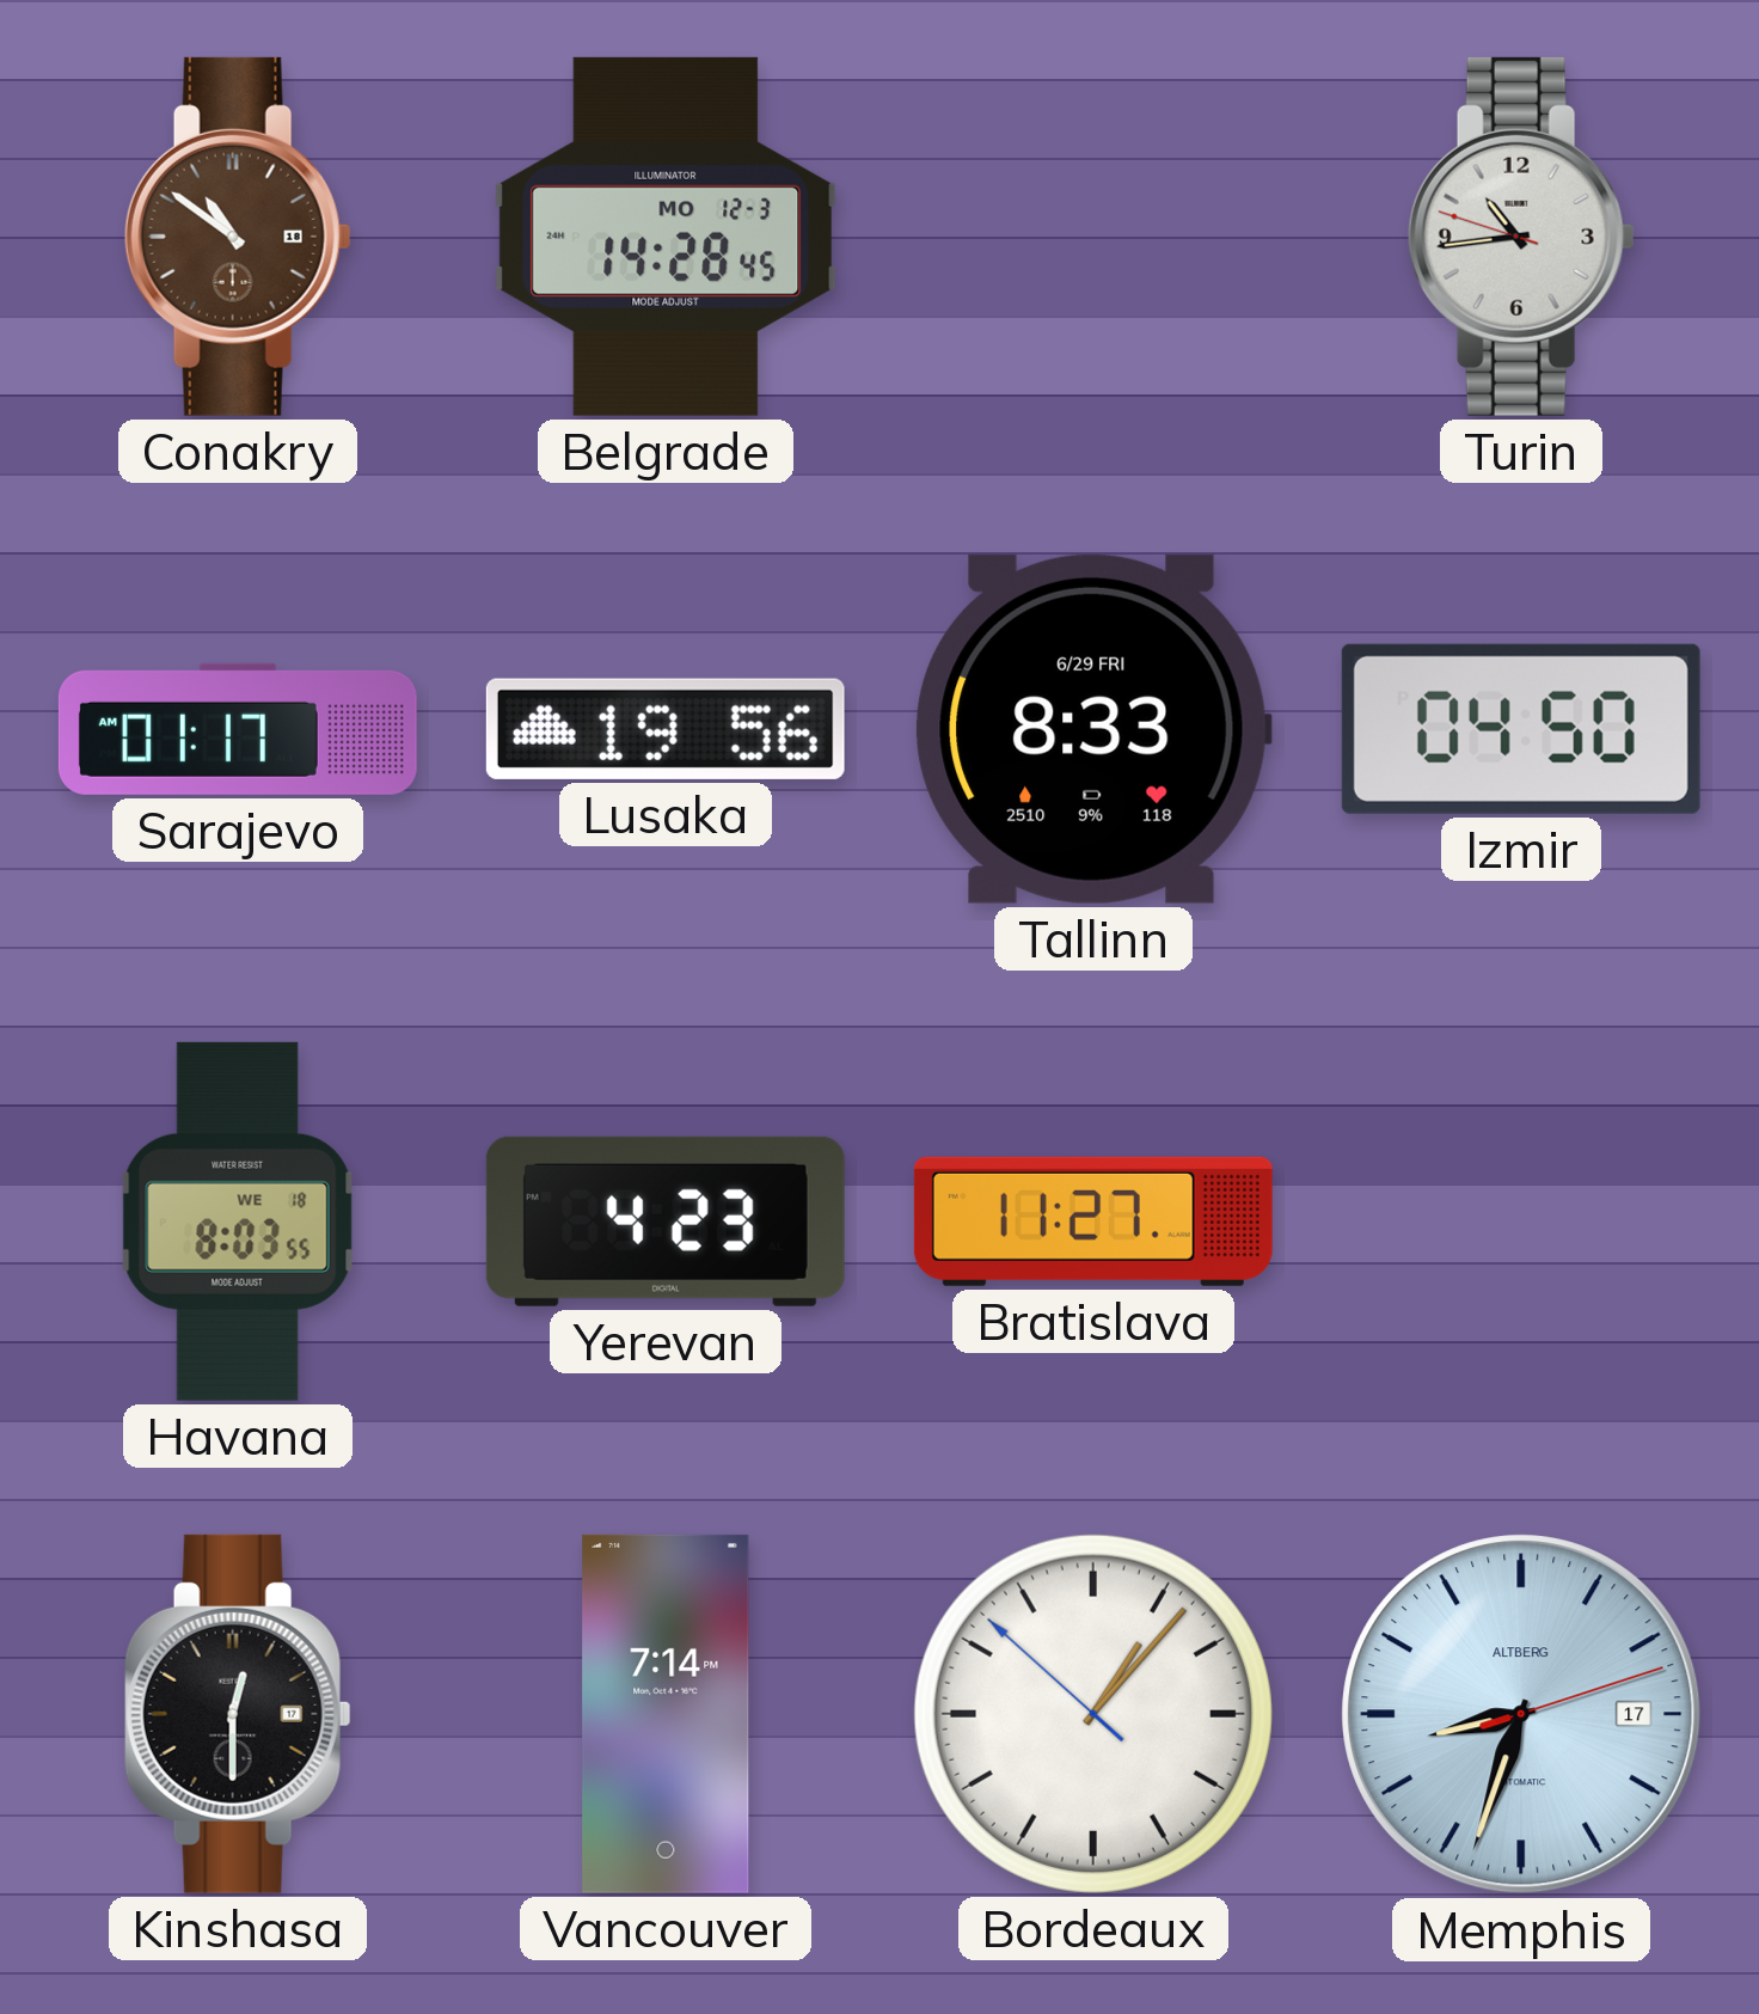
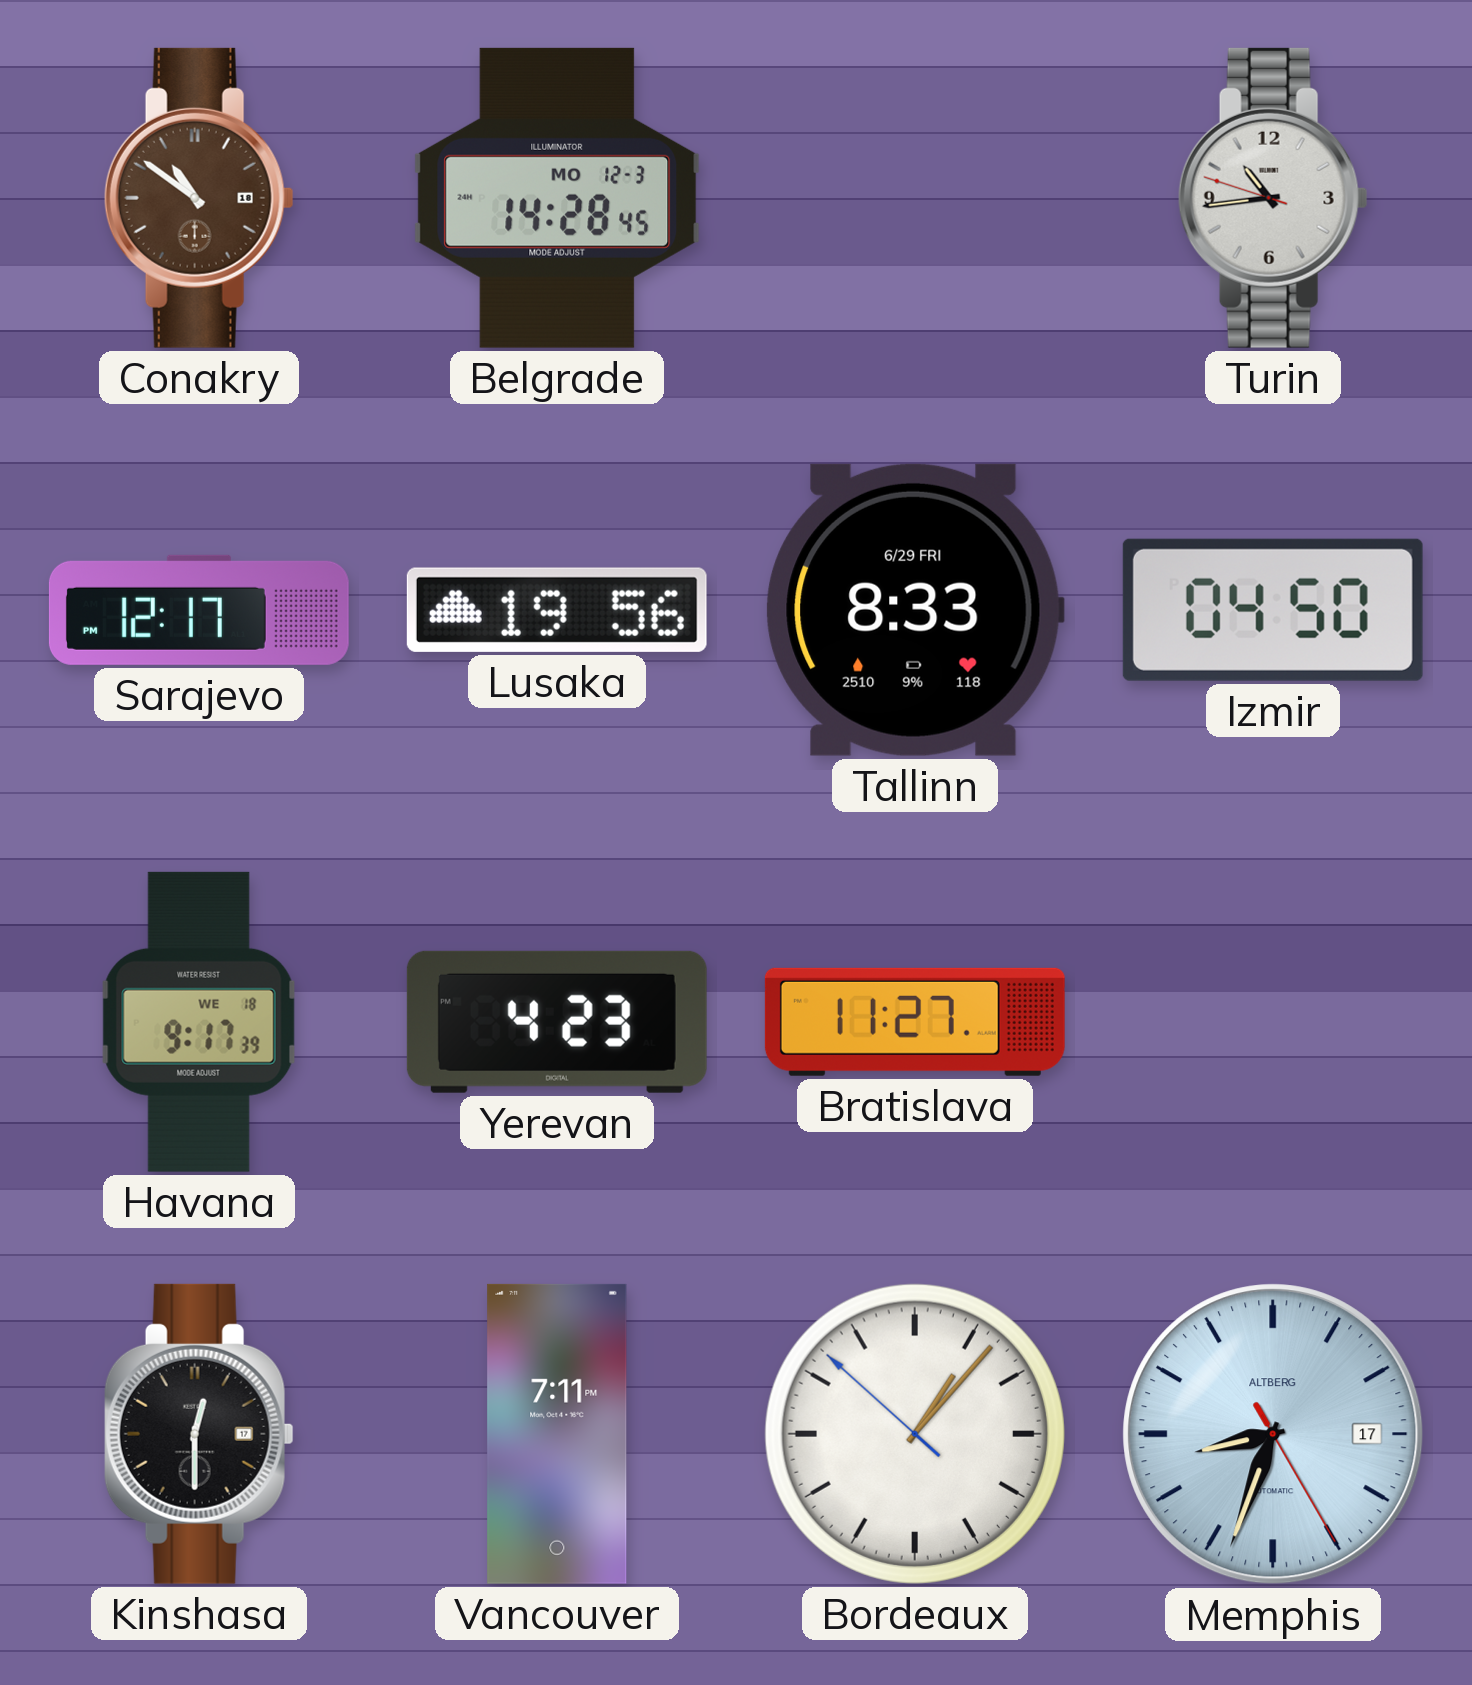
Sarajevo: 01:17 -> 12:17 (199, 610)
Havana: 8:03 -> 9:17 (199, 1022)
Vancouver: 7:14 -> 7:11 (557, 1434)
Memphis: 8:33:12 -> 8:33:25 (1273, 1434)
